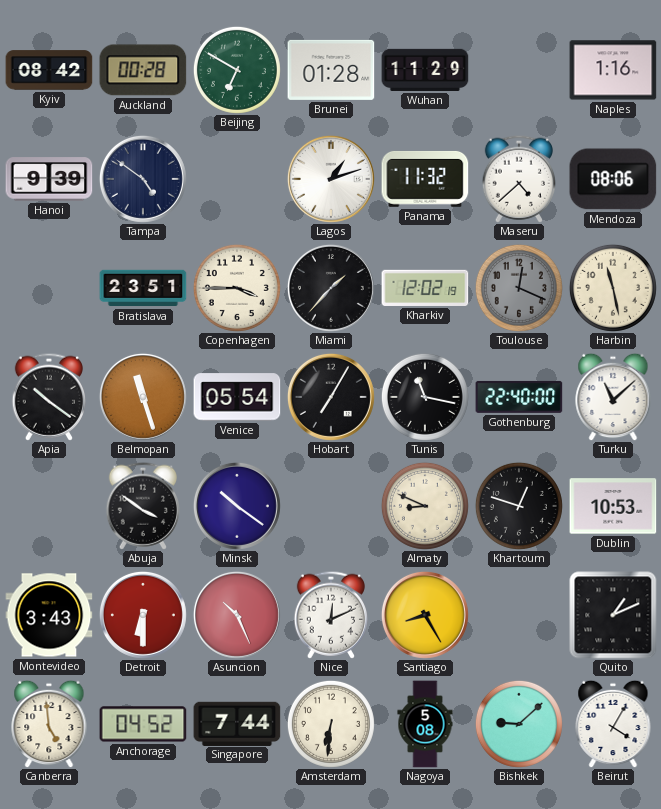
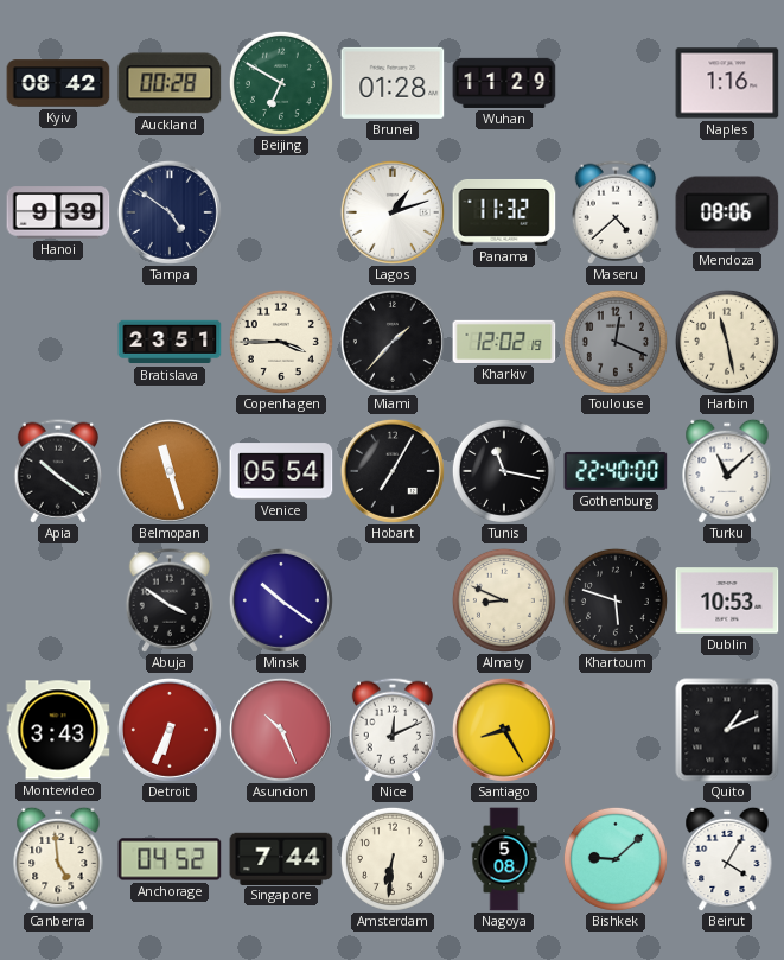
Khartoum: 12:48 -> 5:48 (616, 600)
Detroit: 6:30 -> 6:34 (170, 730)
